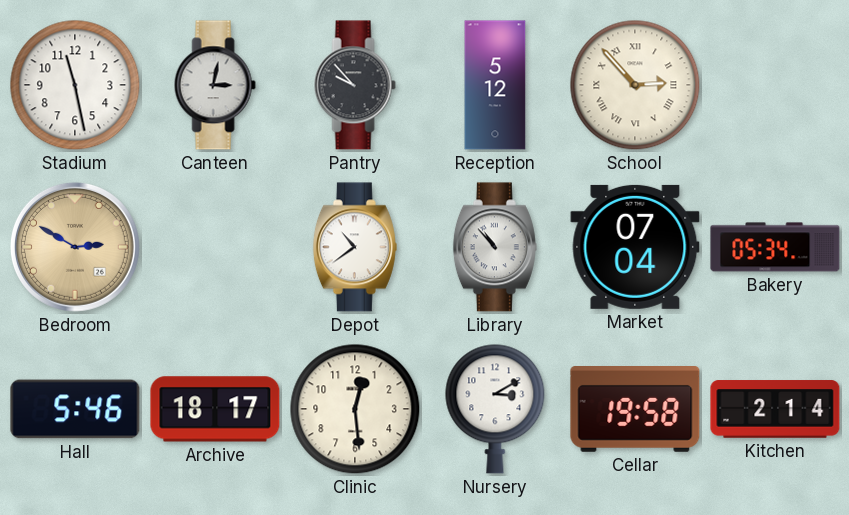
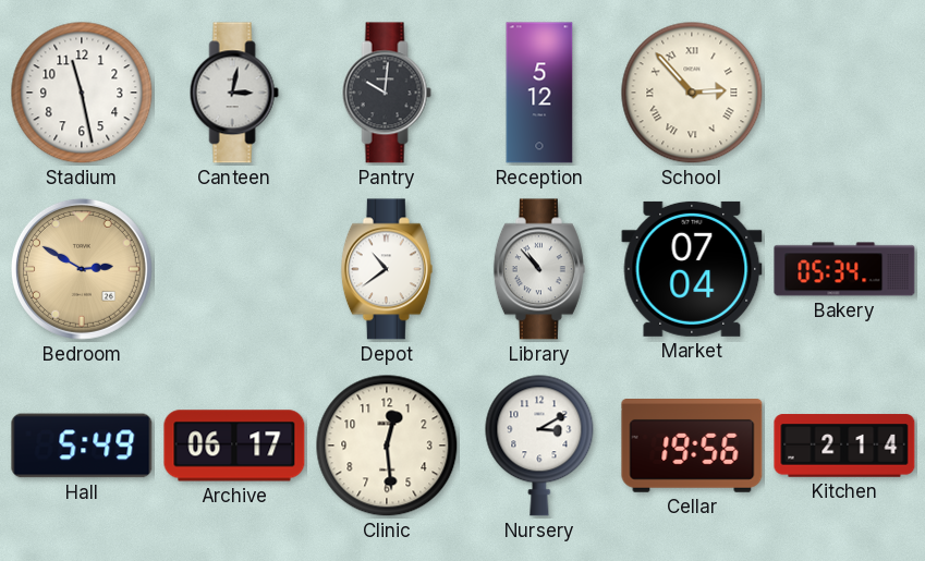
Pantry: 9:53 -> 10:01 (387, 93)
Hall: 5:46 -> 5:49 (82, 446)
Archive: 18:17 -> 06:17 (234, 446)
Cellar: 19:58 -> 19:56 (692, 447)
